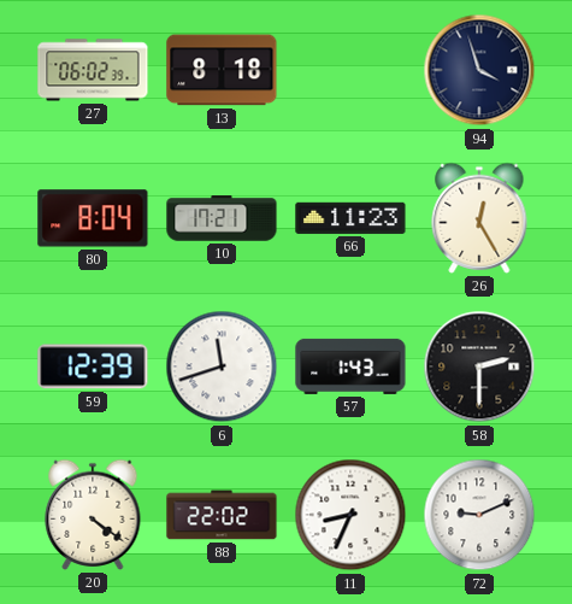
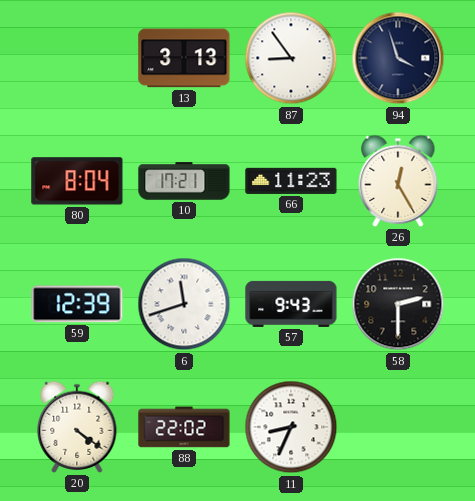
27: 06:02 -> none (93, 70)
13: 8:18 -> 3:13 (184, 58)
87: none -> 8:54 (291, 58)
57: 1:43 -> 9:43 (291, 304)
72: 9:11 -> none (479, 515)
